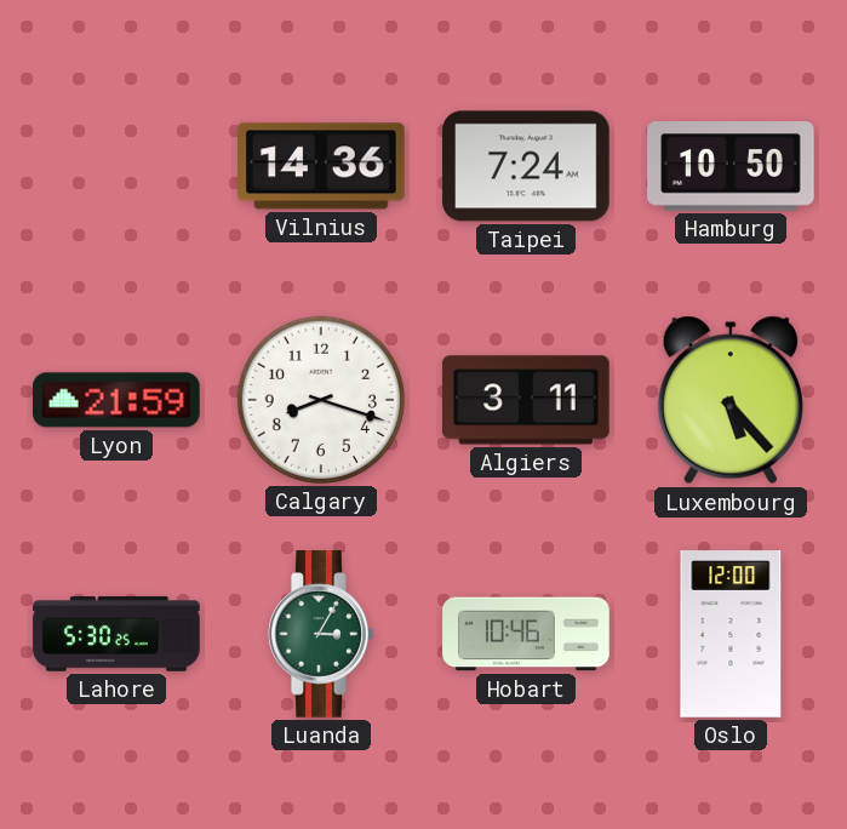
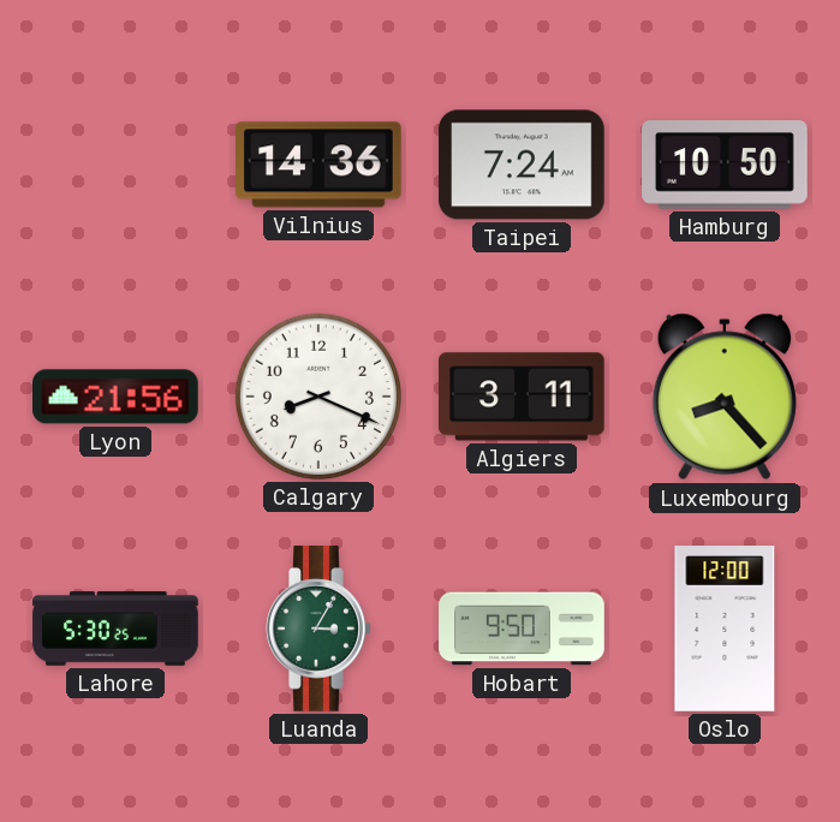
Lyon: 21:59 -> 21:56 (117, 397)
Calgary: 8:18 -> 8:19 (318, 397)
Luxembourg: 5:23 -> 8:23 (725, 397)
Hobart: 10:46 -> 9:50 (522, 629)
